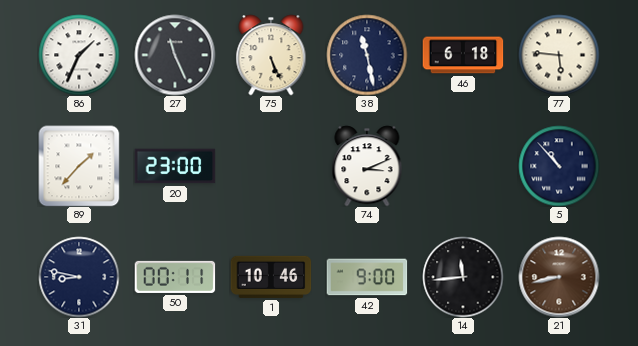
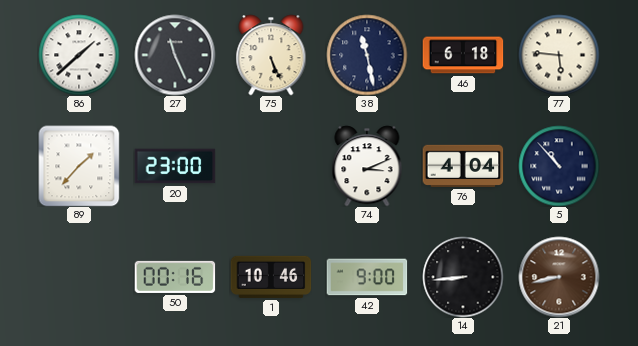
86: 1:34 -> 1:38 (79, 55)
76: none -> 4:04 (463, 166)
31: 8:47 -> none (79, 277)
50: 00:11 -> 00:16 (175, 277)
14: 11:44 -> 8:44 (463, 277)
